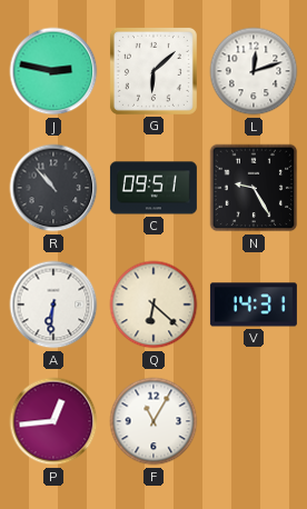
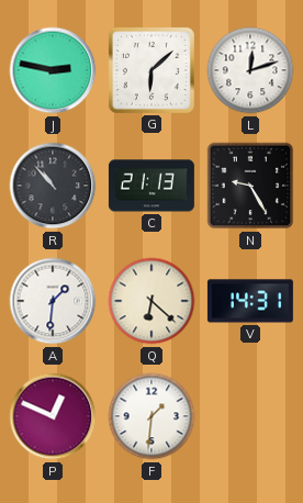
C: 09:51 -> 21:13 (151, 186)
A: 6:31 -> 1:31 (53, 301)
P: 12:44 -> 12:49 (53, 416)
F: 11:05 -> 1:31 (151, 416)
